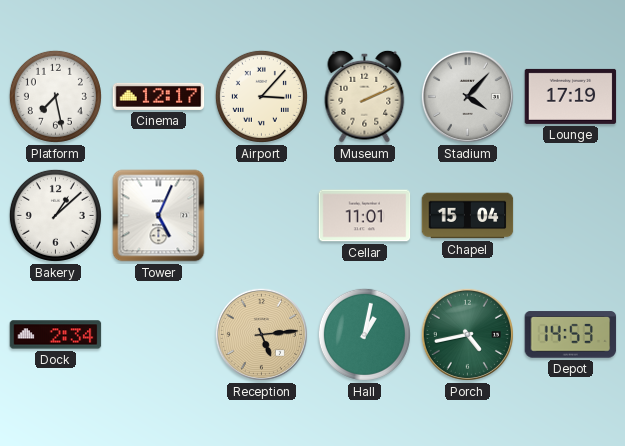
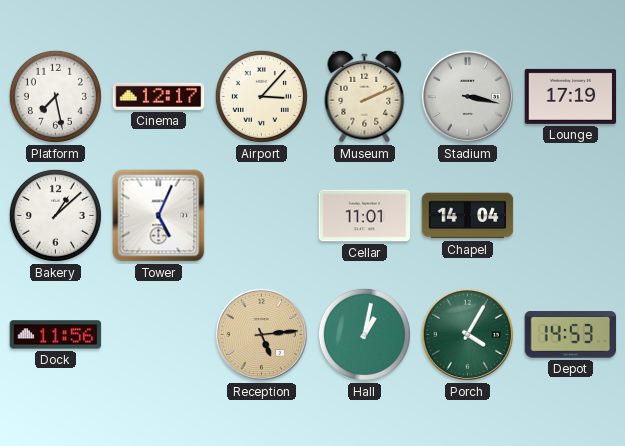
Stadium: 4:07 -> 3:17 (467, 96)
Chapel: 15:04 -> 14:04 (468, 216)
Dock: 2:34 -> 11:56 (56, 335)
Porch: 4:43 -> 4:05 (467, 334)
